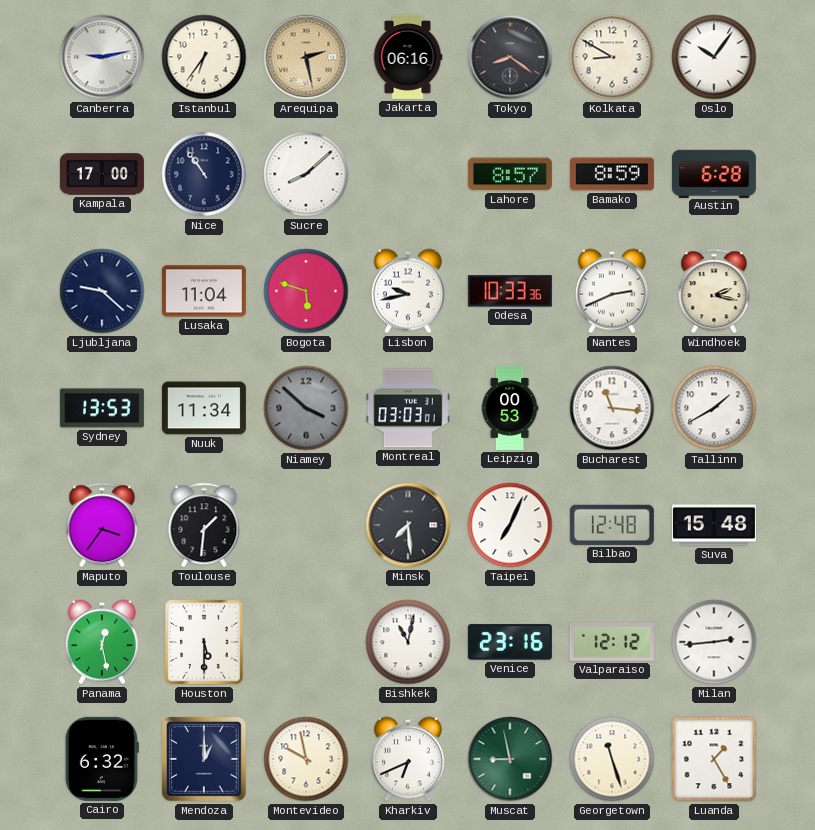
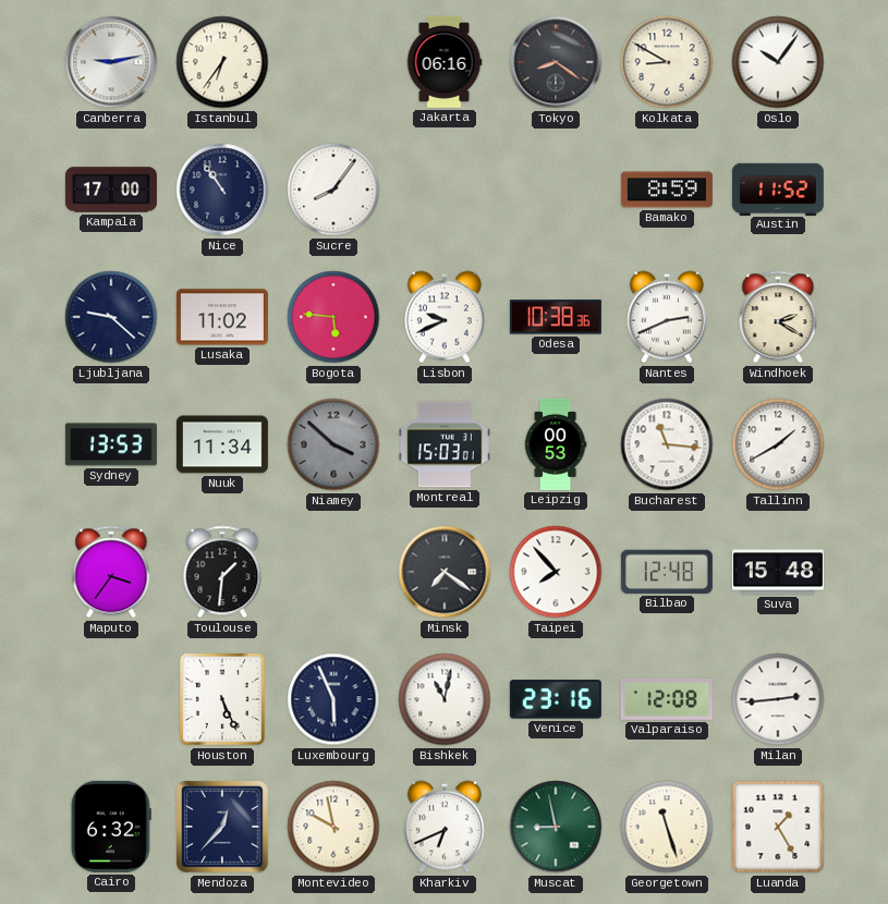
Arequipa: 2:28 -> none (306, 57)
Sucre: 8:08 -> 8:06 (333, 190)
Lahore: 8:57 -> none (510, 174)
Austin: 6:28 -> 11:52 (778, 188)
Lusaka: 11:04 -> 11:02 (222, 317)
Bogota: 5:48 -> 5:46 (333, 317)
Lisbon: 9:43 -> 9:41 (445, 317)
Odesa: 10:33 -> 10:38 (556, 317)
Windhoek: 2:17 -> 2:20 (778, 317)
Montreal: 03:03 -> 15:03 (445, 444)
Minsk: 7:29 -> 7:21 (445, 572)
Taipei: 7:04 -> 7:53 (556, 572)
Panama: 12:28 -> none (102, 642)
Houston: 5:30 -> 5:26 (222, 699)
Luxembourg: none -> 5:56 (333, 699)
Valparaiso: 12:12 -> 12:08 (667, 699)
Mendoza: 1:00 -> 12:37 (223, 828)
